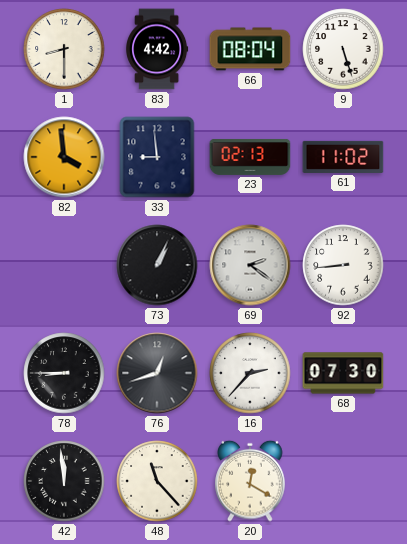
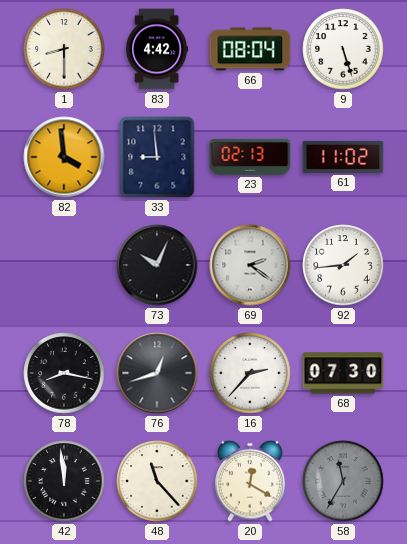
73: 1:04 -> 10:04 (157, 265)
92: 8:44 -> 1:44 (343, 265)
78: 8:45 -> 8:17 (64, 373)
58: none -> 11:35 (343, 481)
